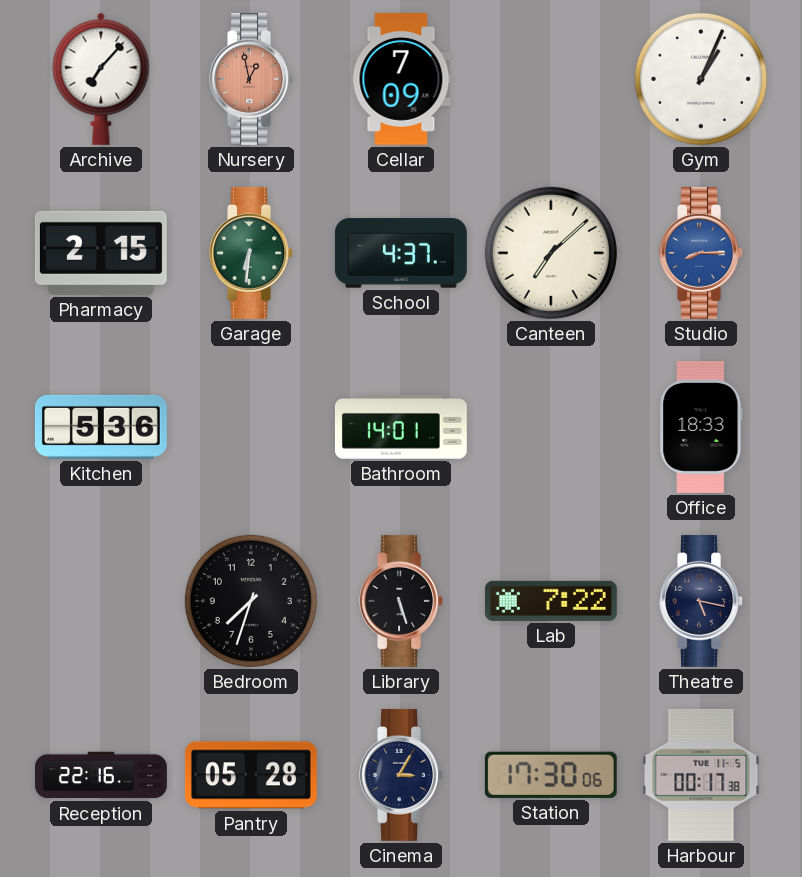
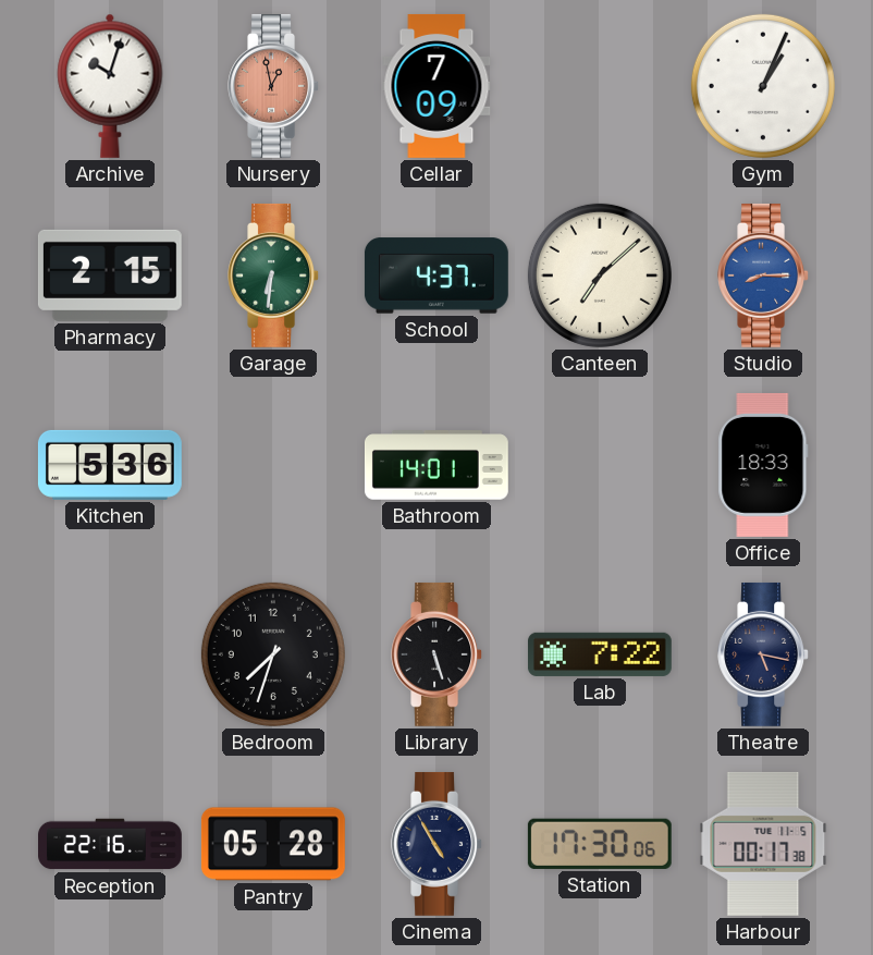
Archive: 7:07 -> 10:03 (110, 86)
Cinema: 3:05 -> 4:55 (436, 844)
